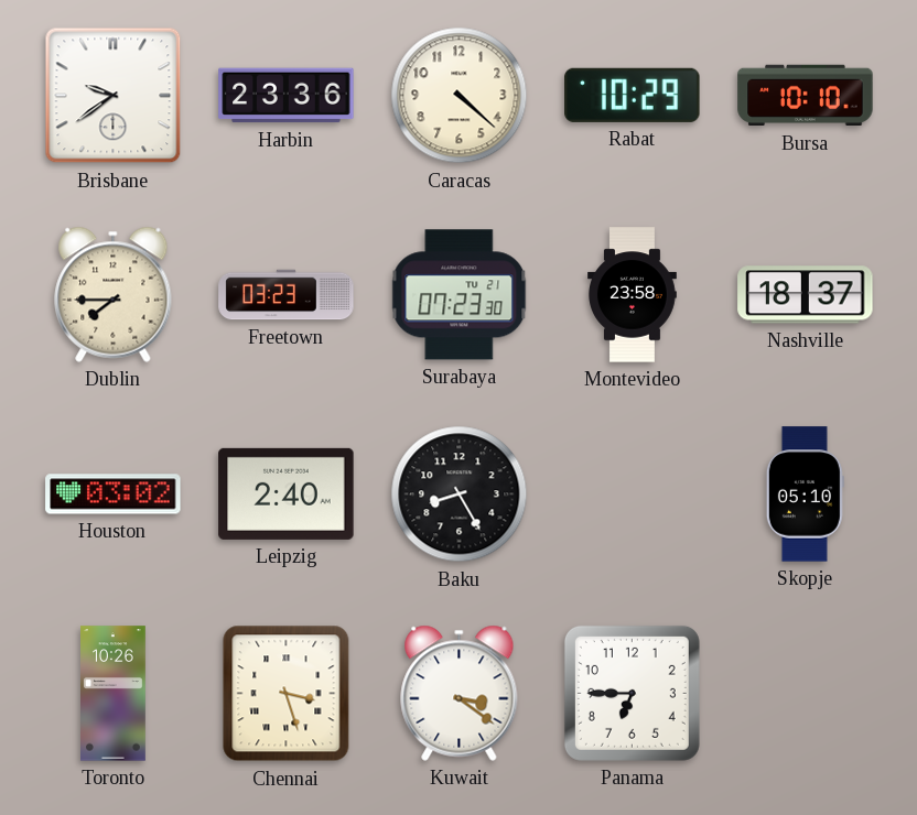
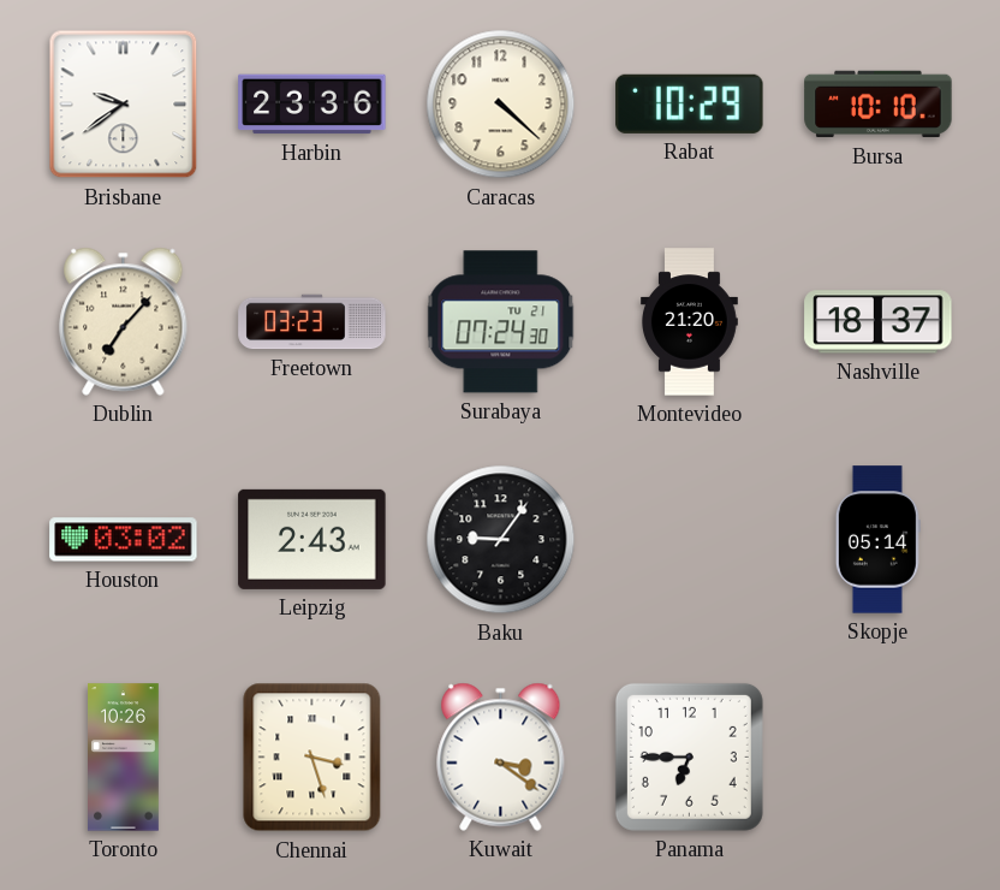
Dublin: 7:45 -> 7:07 (124, 321)
Surabaya: 07:23 -> 07:24 (501, 322)
Montevideo: 23:58 -> 21:20 (690, 322)
Leipzig: 2:40 -> 2:43 (312, 539)
Baku: 8:25 -> 9:06 (501, 540)
Skopje: 05:10 -> 05:14 (877, 540)
